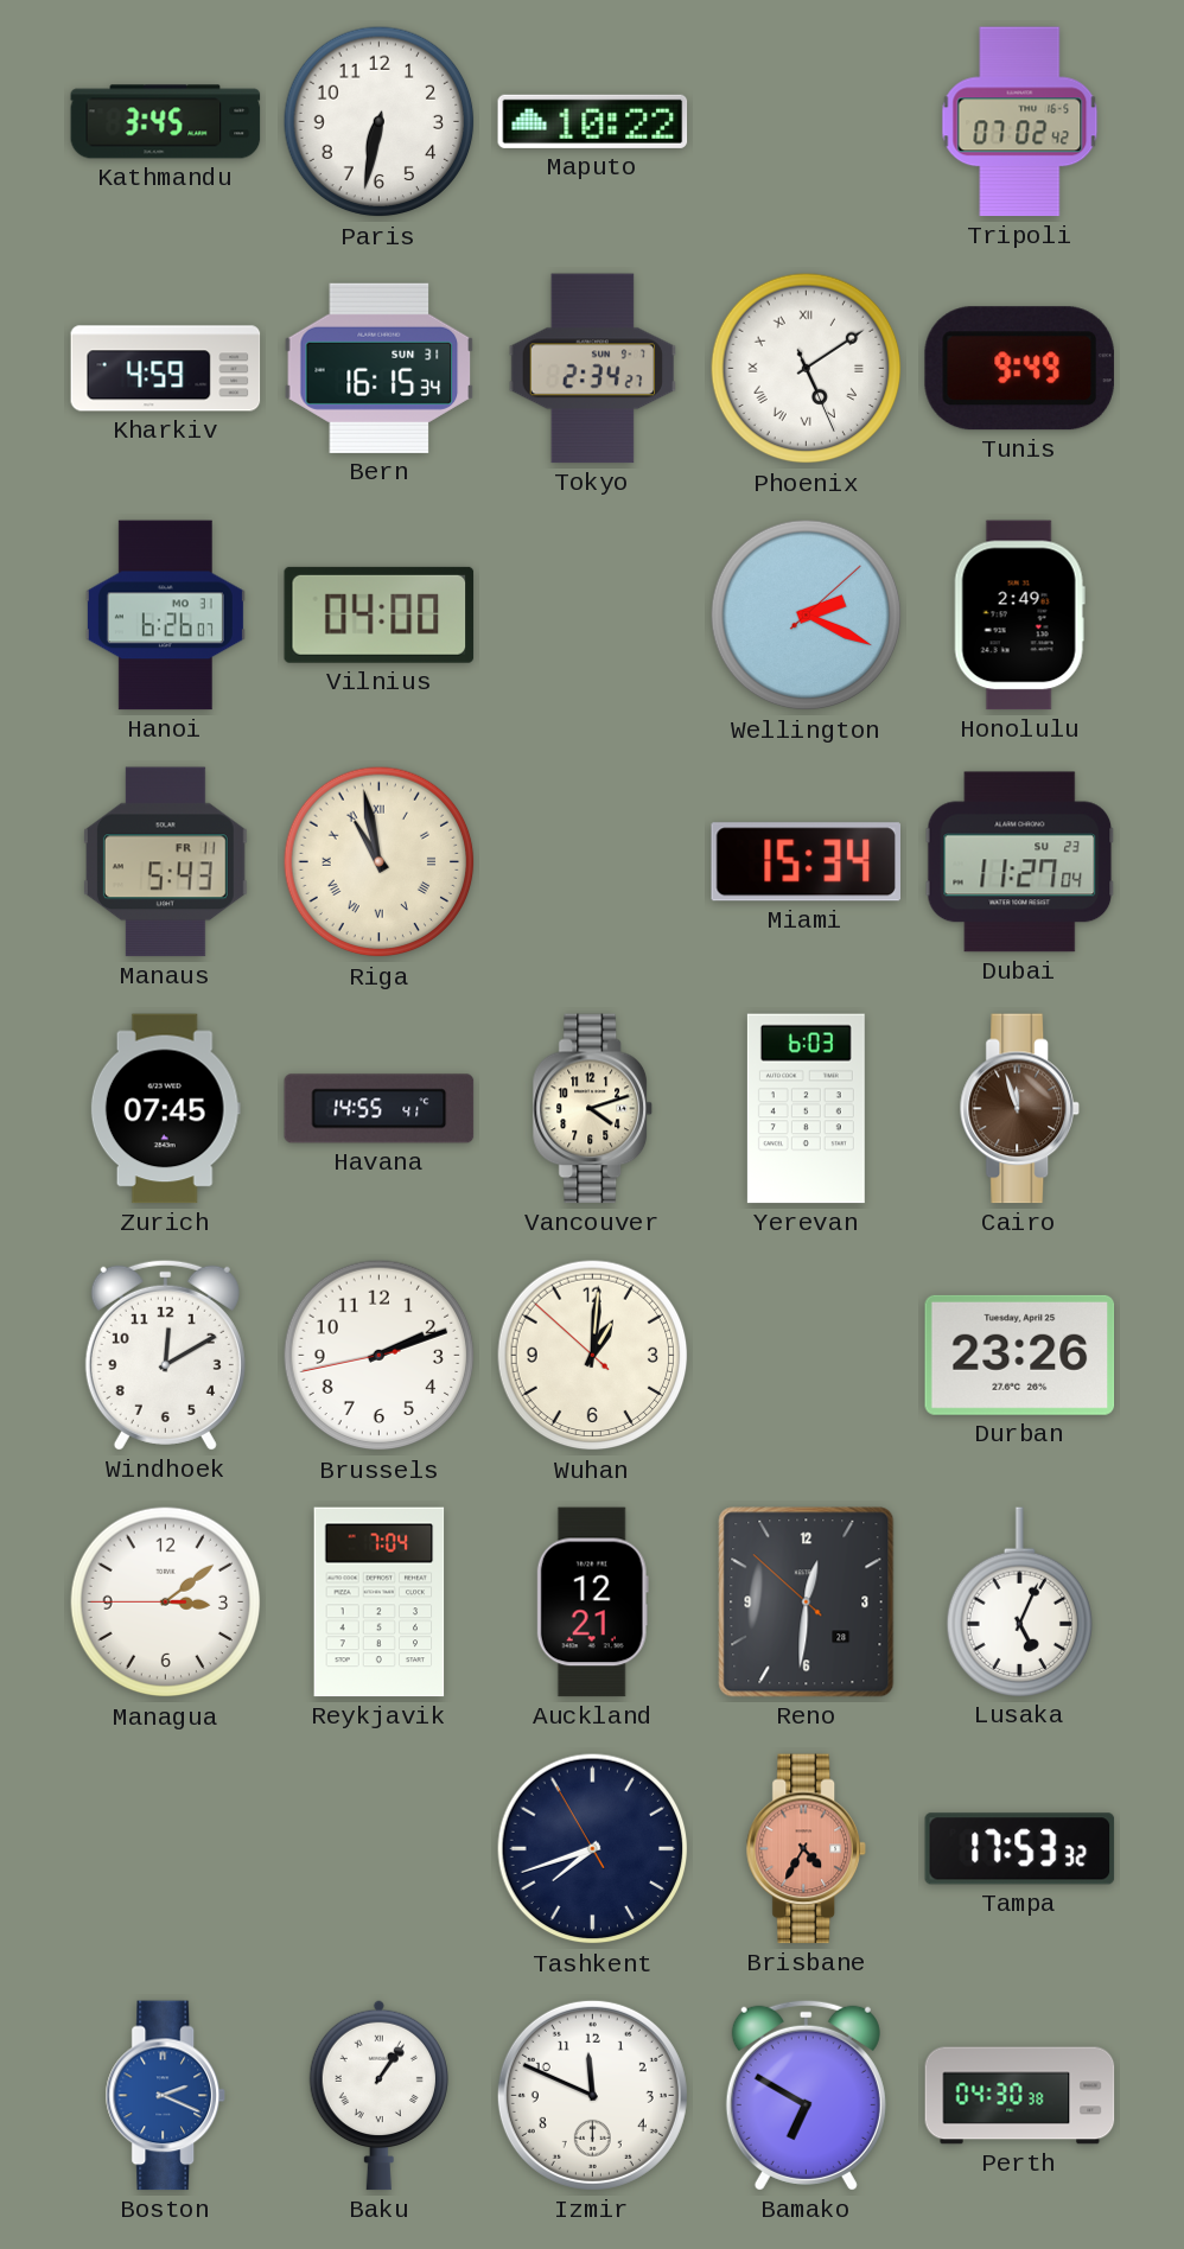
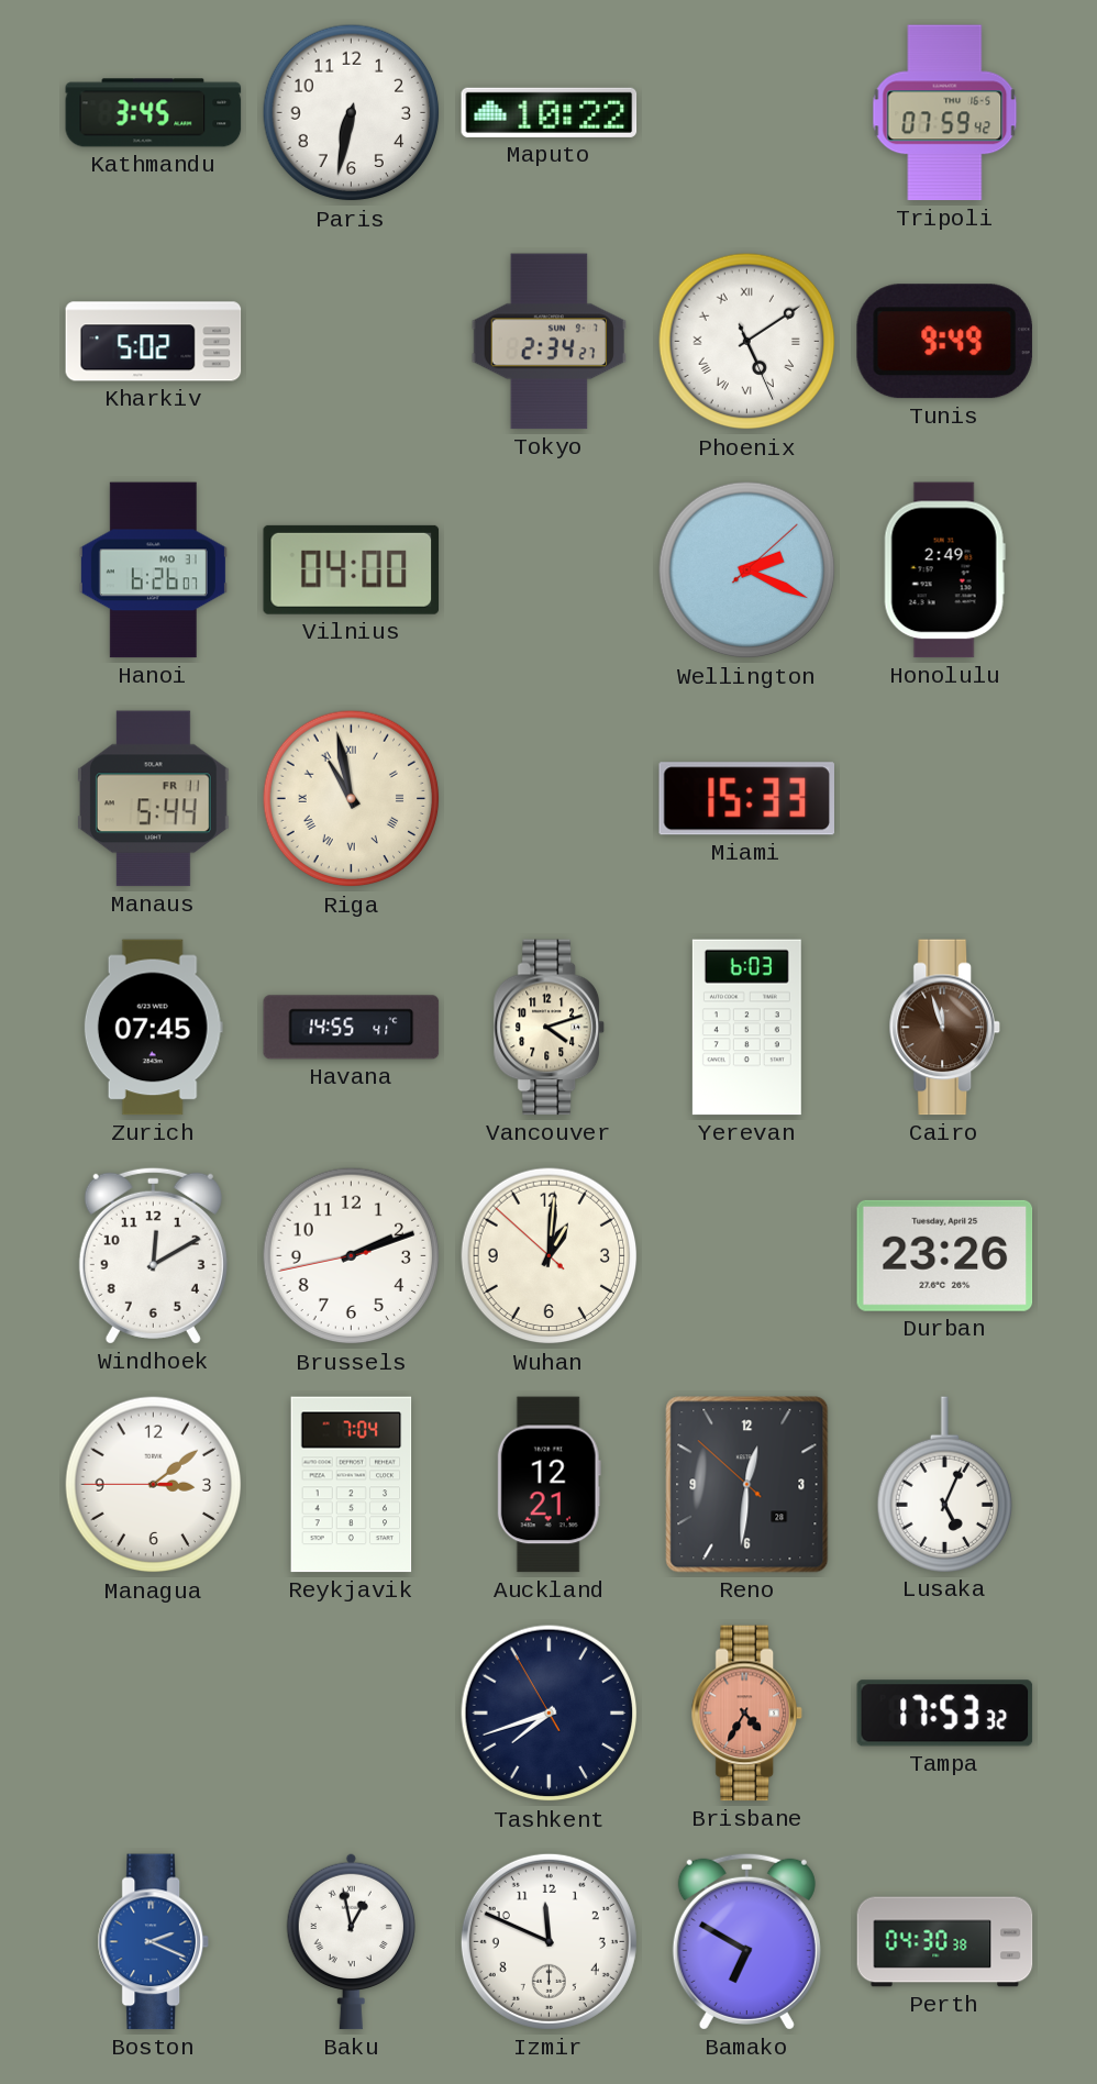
Tripoli: 07:02 -> 07:59 (945, 113)
Kharkiv: 4:59 -> 5:02 (154, 342)
Bern: 16:15 -> none (380, 368)
Manaus: 5:43 -> 5:44 (153, 799)
Miami: 15:34 -> 15:33 (746, 799)
Dubai: 11:27 -> none (1020, 862)
Baku: 1:06 -> 12:58 (351, 1941)
